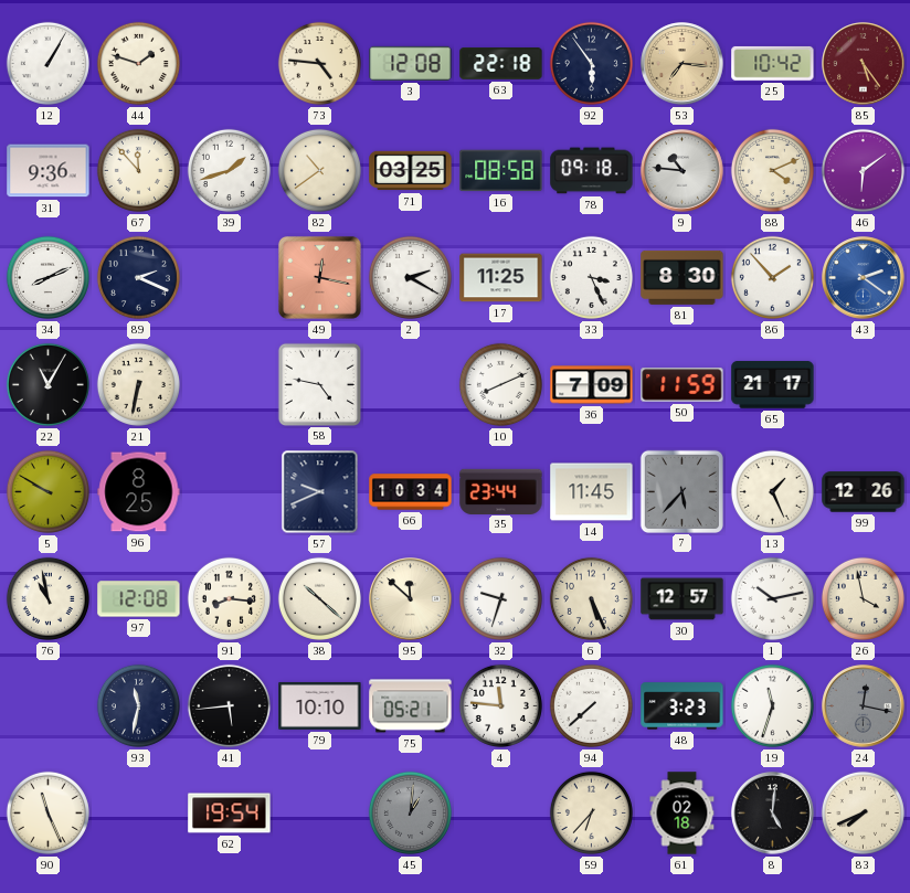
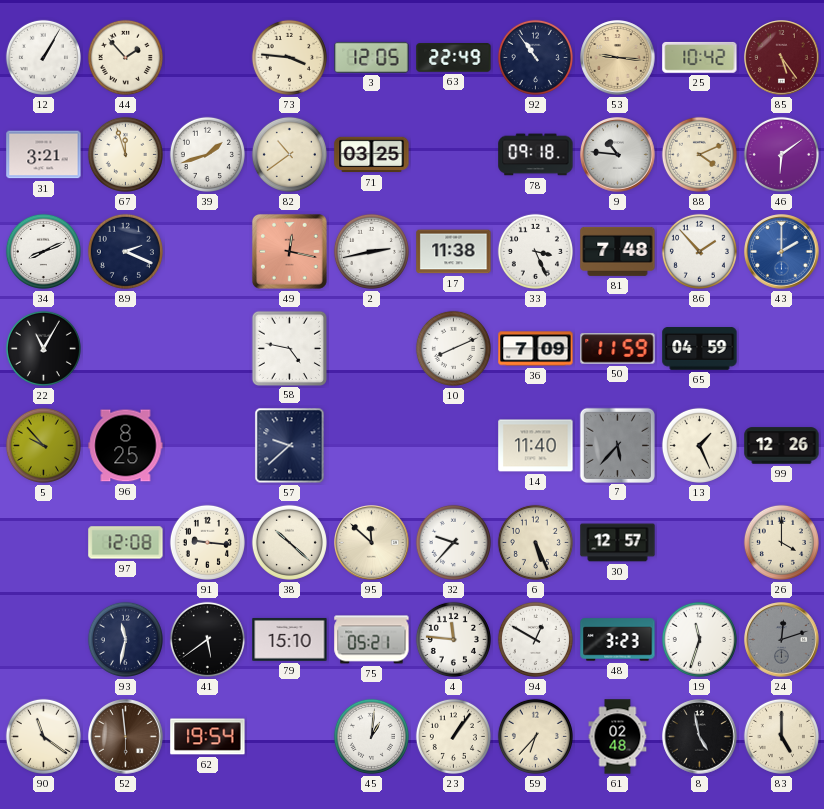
44: 1:48 -> 1:53 (125, 57)
73: 4:46 -> 3:46 (289, 57)
3: 12:08 -> 12:05 (372, 57)
63: 22:18 -> 22:49 (454, 58)
92: 5:54 -> 10:54 (535, 57)
53: 7:16 -> 9:16 (618, 58)
31: 9:36 -> 3:21 (44, 155)
67: 11:53 -> 11:57 (125, 154)
16: 08:58 -> none (501, 171)
2: 2:20 -> 2:43 (371, 251)
17: 11:25 -> 11:38 (454, 252)
81: 8:30 -> 7:48 (618, 251)
43: 2:21 -> 2:00 (782, 252)
21: 6:32 -> none (138, 384)
65: 21:17 -> 04:59 (700, 349)
5: 9:50 -> 9:53 (43, 445)
57: 9:41 -> 9:38 (290, 446)
66: 10:34 -> none (411, 492)
35: 23:44 -> none (501, 491)
14: 11:45 -> 11:40 (536, 446)
76: 10:58 -> none (47, 598)
91: 8:16 -> 9:16 (207, 542)
32: 9:33 -> 9:37 (453, 542)
1: 10:13 -> none (772, 598)
26: 3:58 -> 4:00 (781, 542)
41: 5:44 -> 5:39 (207, 639)
79: 10:10 -> 15:10 (290, 640)
94: 7:38 -> 12:50 (535, 639)
24: 12:17 -> 12:12 (782, 640)
90: 11:26 -> 11:21 (43, 736)
52: none -> 5:59 (126, 737)
45 dial: grey -> white (371, 736)
23: none -> 1:06 (453, 736)
61: 02:18 -> 02:48 (618, 737)
8: 5:01 -> 4:58 (700, 737)
83: 7:41 -> 5:00 (781, 736)
